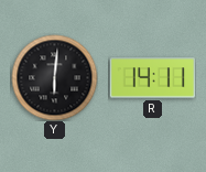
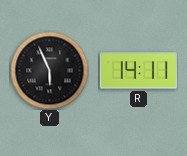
Y: 6:01 -> 5:56 (49, 70)
